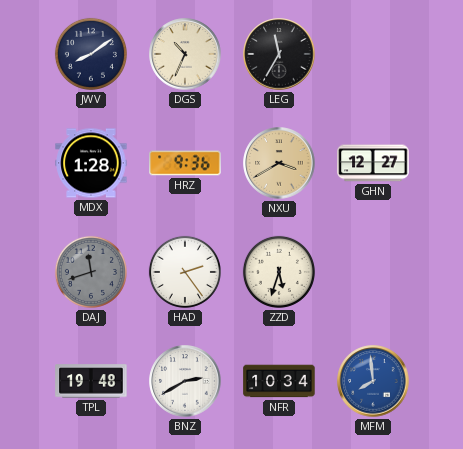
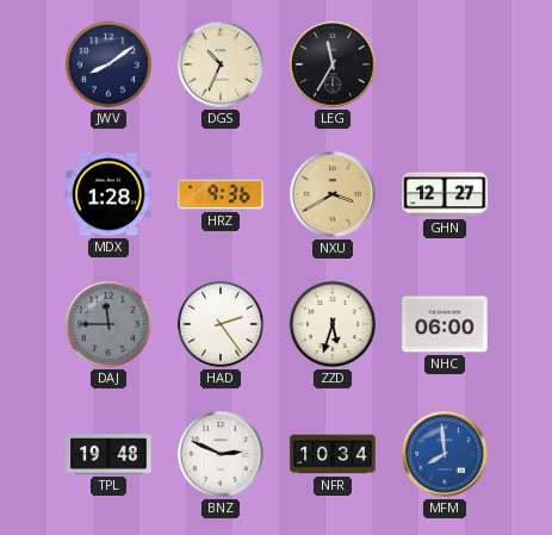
DAJ: 11:42 -> 11:45 (108, 324)
NHC: none -> 06:00 (445, 324)
BNZ: 2:40 -> 2:49 (221, 454)
